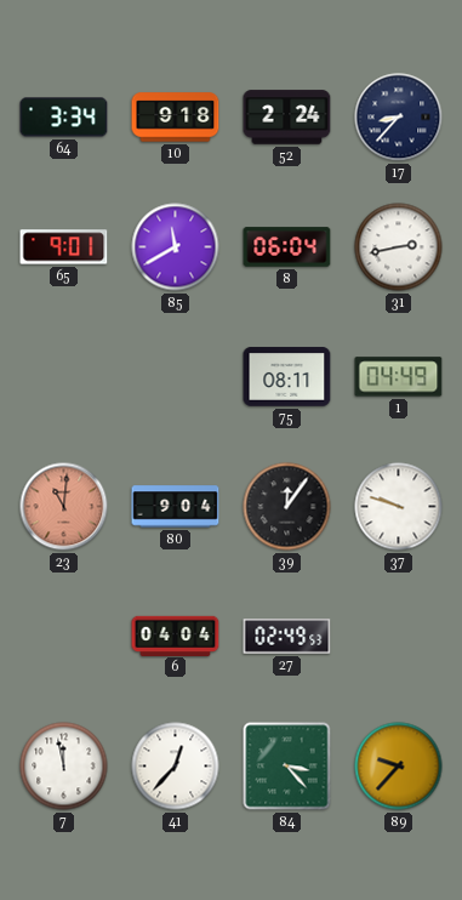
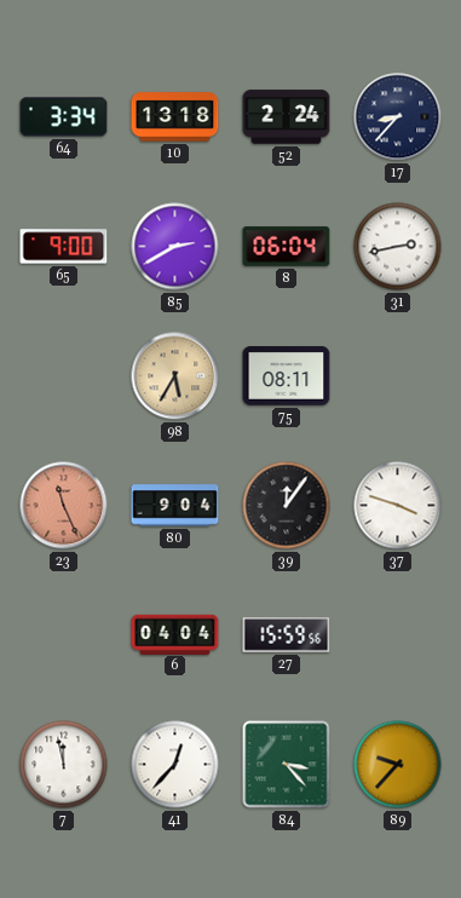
10: 9:18 -> 13:18 (175, 117)
65: 9:01 -> 9:00 (64, 247)
85: 11:40 -> 2:40 (175, 247)
98: none -> 5:35 (175, 376)
1: 04:49 -> none (399, 377)
23: 11:01 -> 11:26 (64, 506)
37: 9:48 -> 3:48 (398, 506)
27: 02:49 -> 15:59 (287, 634)
